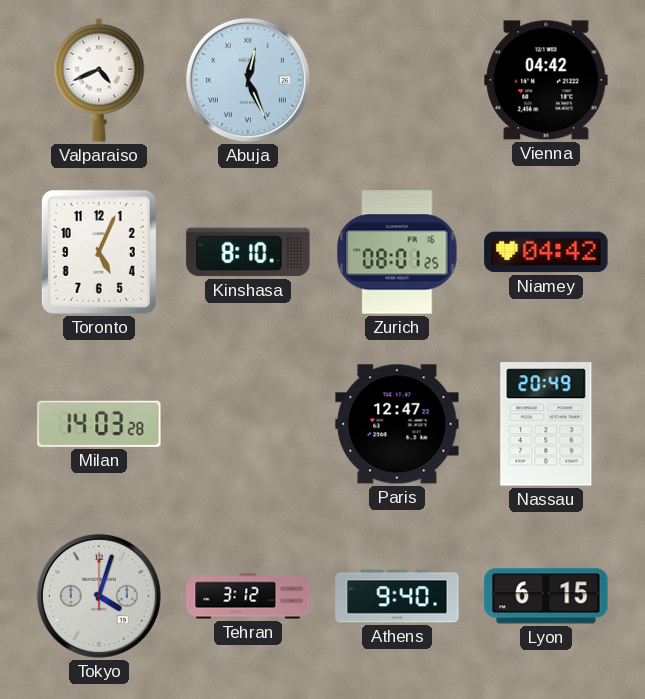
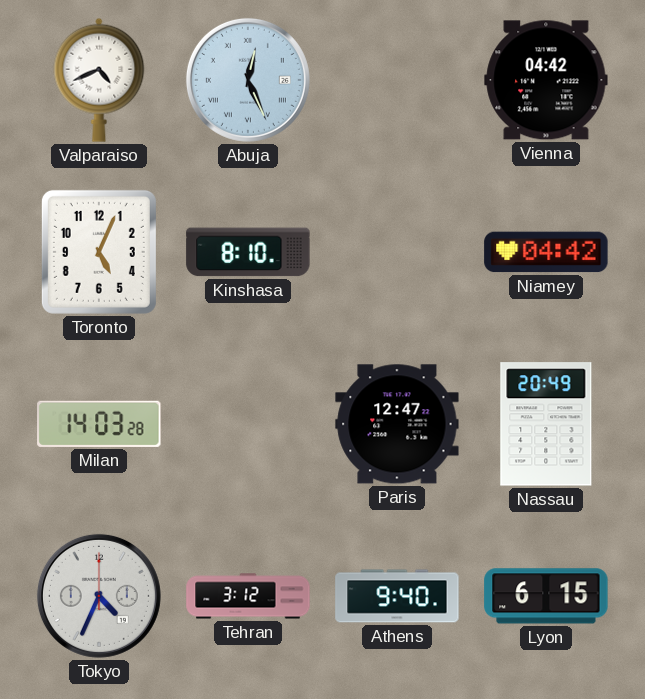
Zurich: 08:01 -> none (397, 252)
Tokyo: 4:03 -> 4:34 (99, 596)
